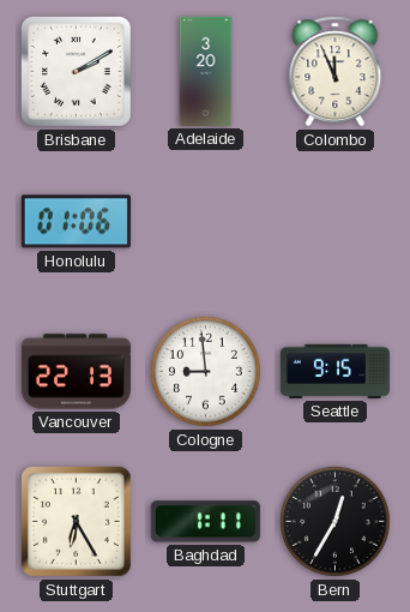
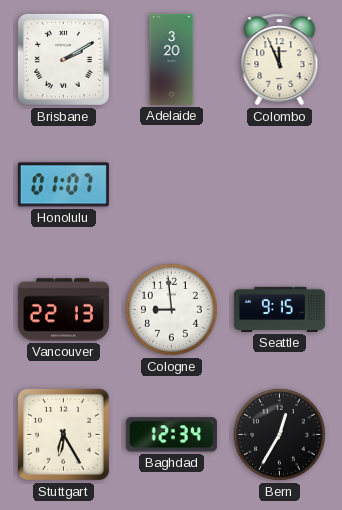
Honolulu: 01:06 -> 01:07 (63, 185)
Baghdad: 1:11 -> 12:34 (171, 435)
